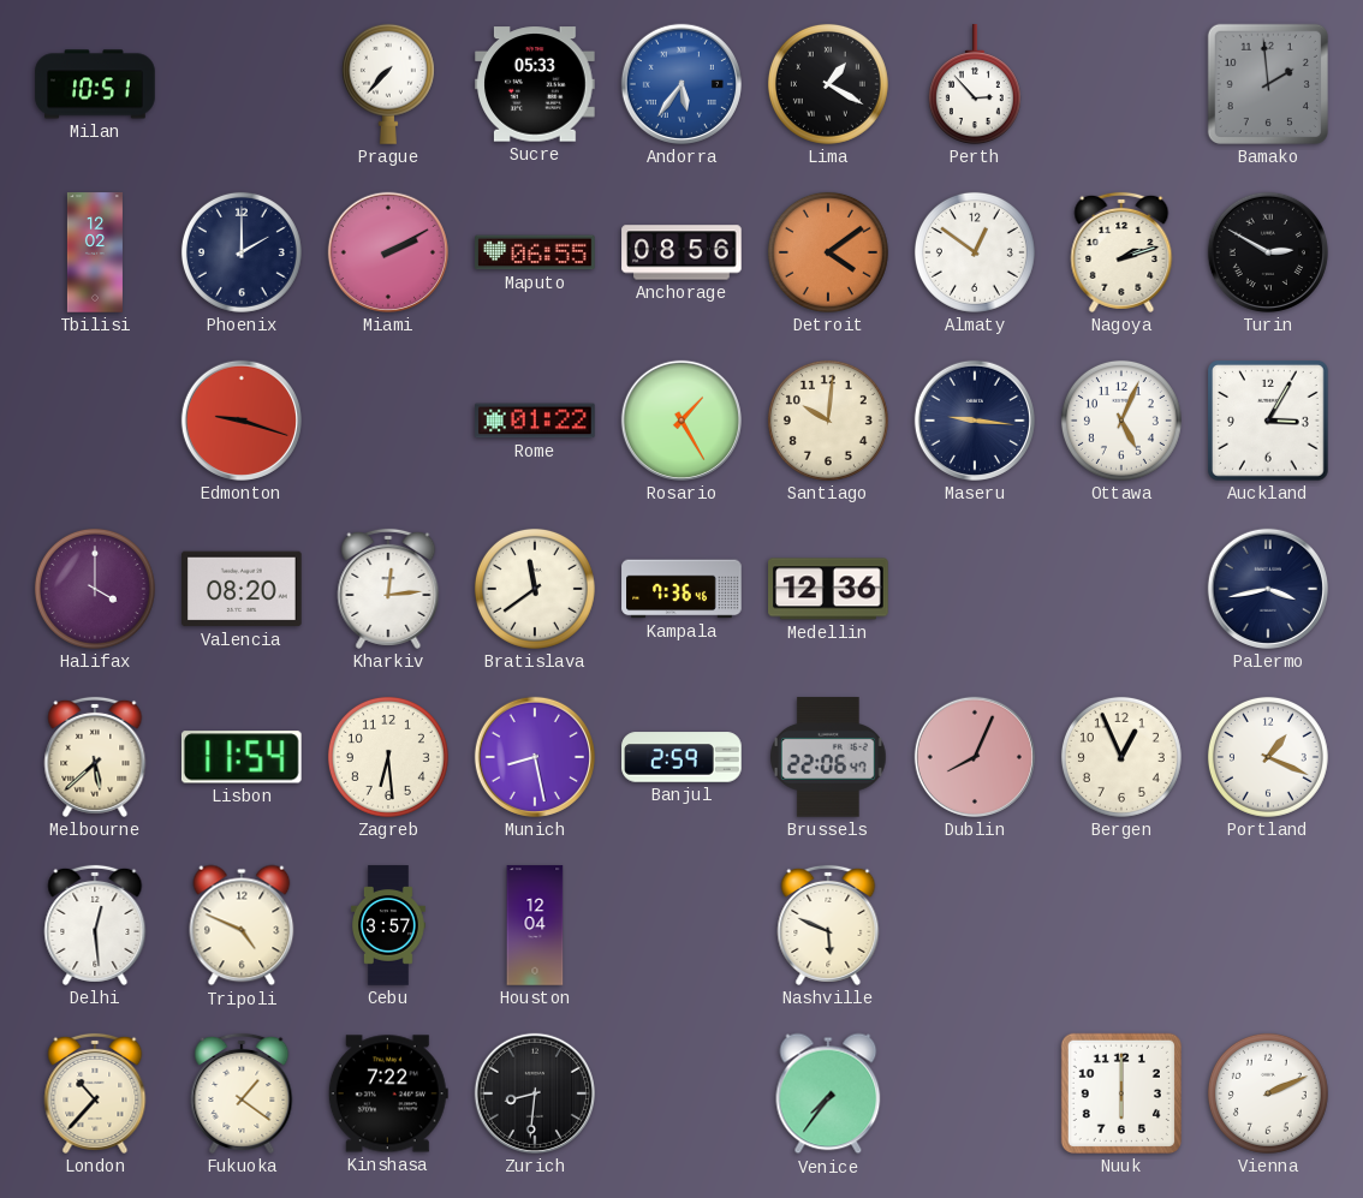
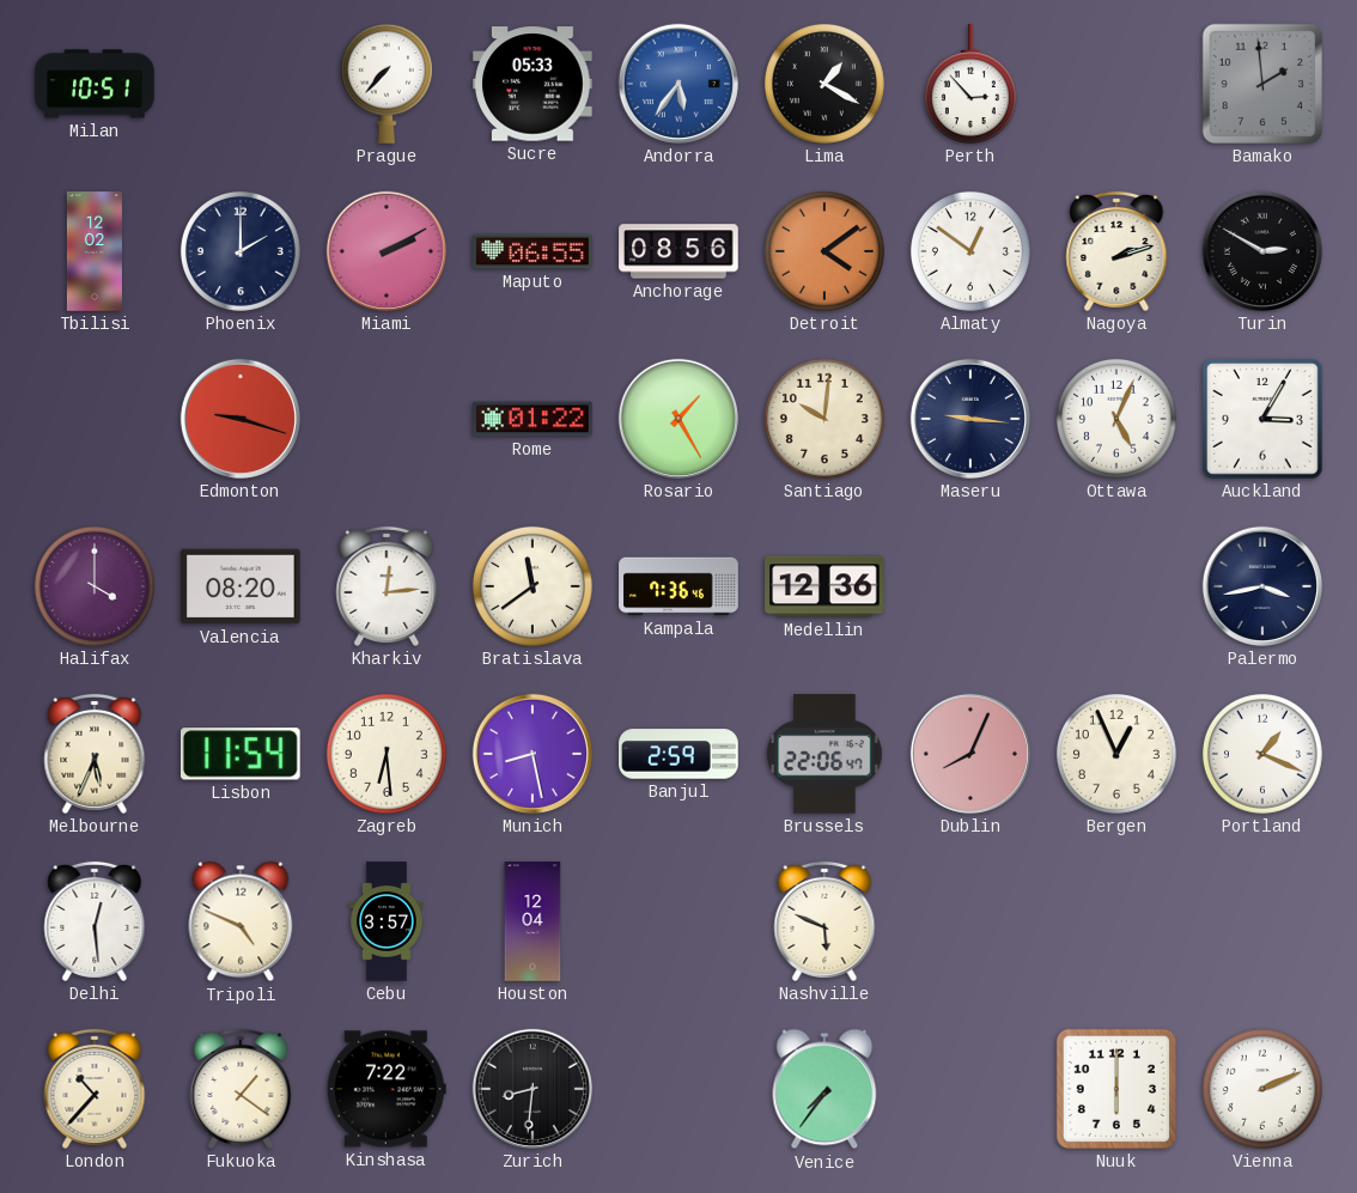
Melbourne: 5:38 -> 5:34 (95, 754)
